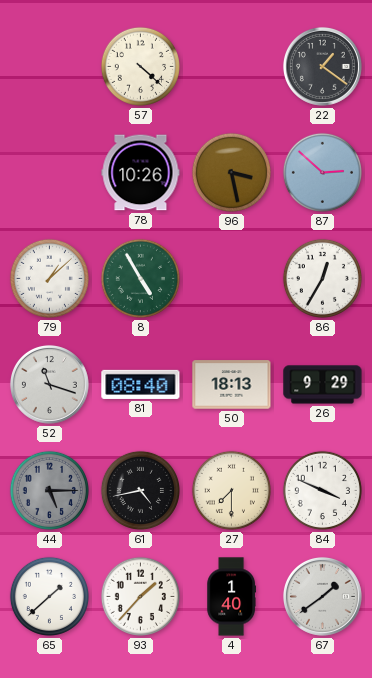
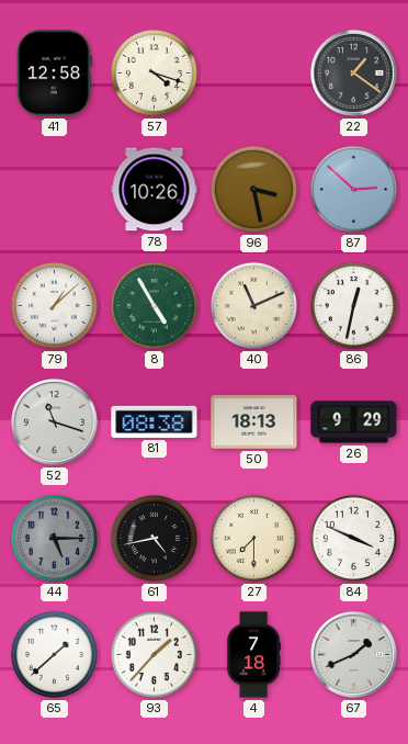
41: none -> 12:58 (55, 74)
57: 4:22 -> 4:18 (154, 72)
40: none -> 11:11 (253, 305)
86: 12:35 -> 12:32 (353, 305)
81: 08:40 -> 08:38 (155, 421)
4: 1:40 -> 7:18 (253, 655)
67: 1:39 -> 1:41 (353, 654)
